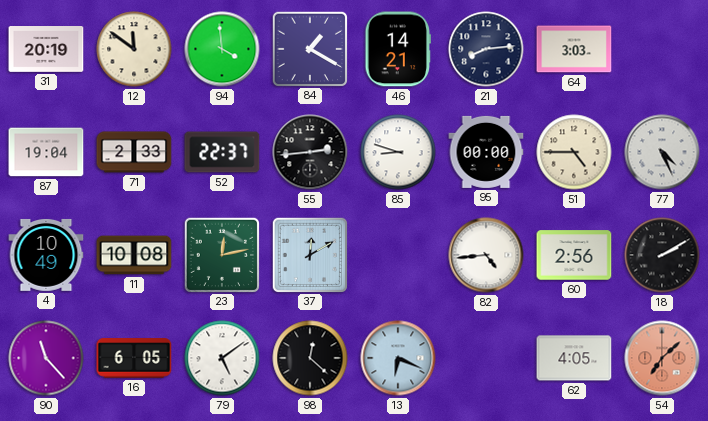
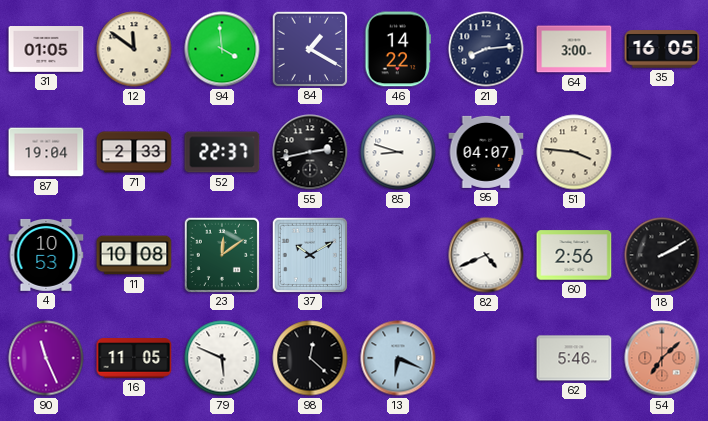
31: 20:19 -> 01:05 (46, 50)
46: 14:21 -> 14:22 (397, 49)
64: 3:03 -> 3:00 (574, 49)
35: none -> 16:05 (662, 49)
55: 2:44 -> 2:43 (310, 152)
95: 00:00 -> 04:07 (486, 152)
51: 4:45 -> 3:46 (574, 152)
77: 4:26 -> none (662, 152)
4: 10:49 -> 10:53 (46, 255)
23: 12:13 -> 12:09 (221, 254)
37: 12:10 -> 10:10 (309, 254)
82: 4:44 -> 4:41 (486, 255)
90: 11:23 -> 11:26 (46, 358)
16: 6:05 -> 11:05 (134, 358)
79: 5:09 -> 5:49 (222, 358)
62: 4:05 -> 5:46 (574, 358)
